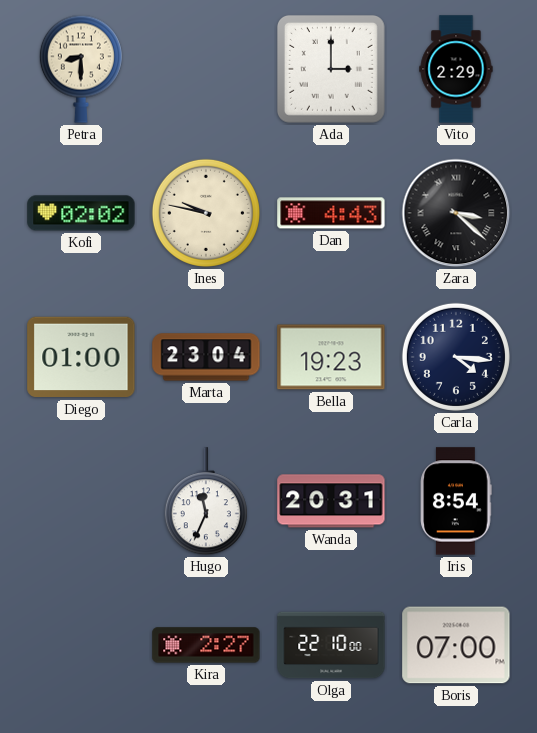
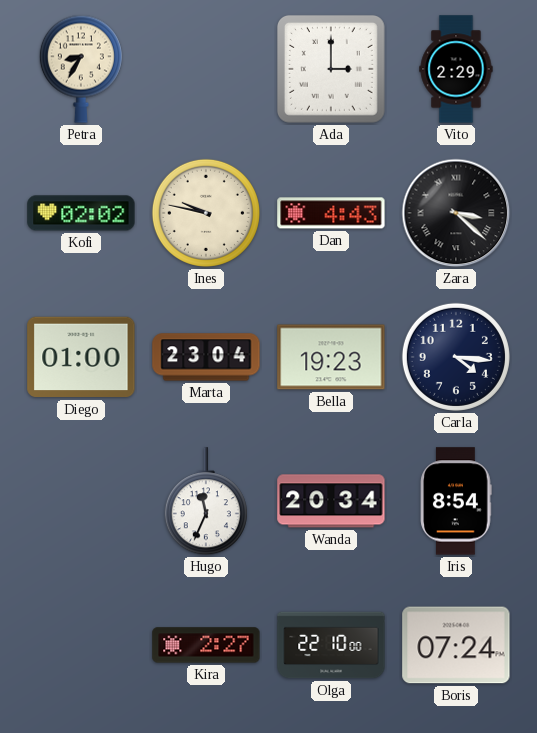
Petra: 8:30 -> 8:35 (81, 69)
Wanda: 20:31 -> 20:34 (331, 501)
Boris: 07:00 -> 07:24 (456, 645)
